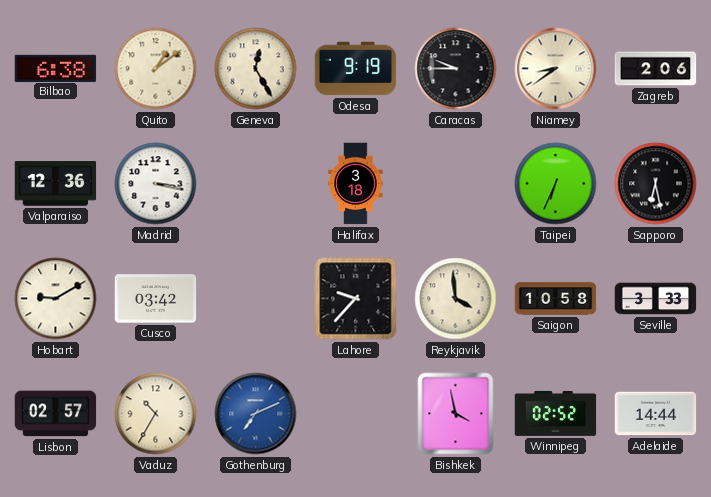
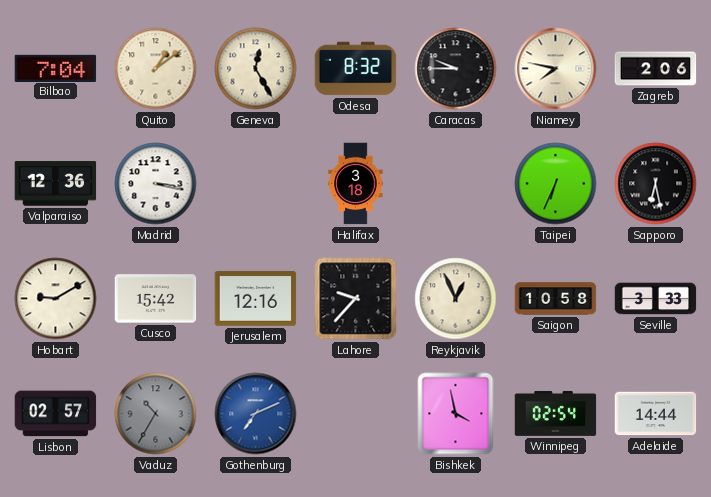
Bilbao: 6:38 -> 7:04 (56, 68)
Odesa: 9:19 -> 8:32 (356, 69)
Niamey: 8:39 -> 7:47 (556, 69)
Cusco: 03:42 -> 15:42 (156, 299)
Jerusalem: none -> 12:16 (256, 299)
Reykjavik: 3:59 -> 12:56 (456, 299)
Vaduz dial: cream -> grey (156, 414)
Winnipeg: 02:52 -> 02:54 (556, 413)
